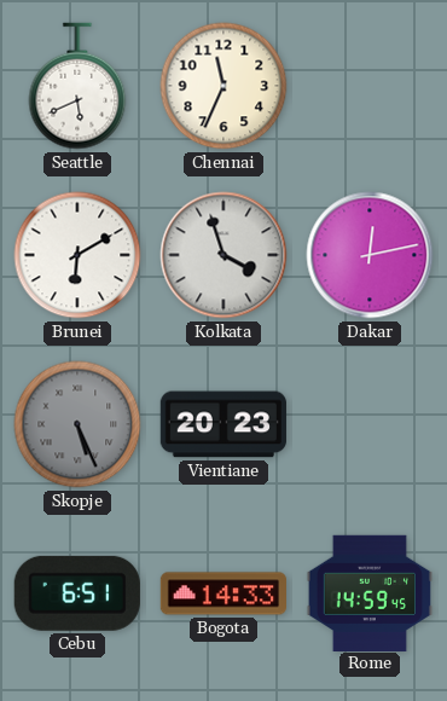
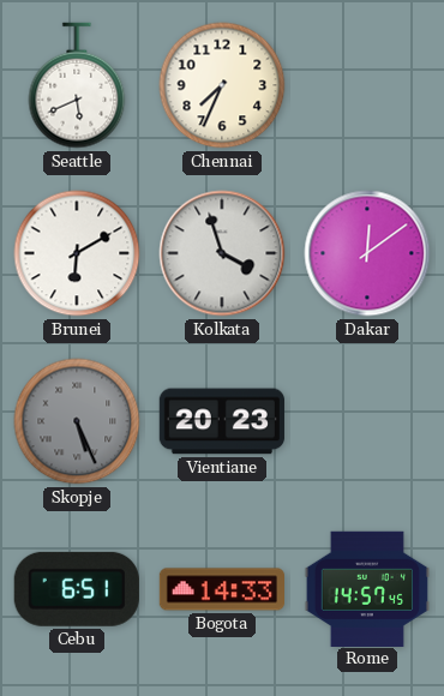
Chennai: 11:34 -> 7:34 (222, 85)
Dakar: 12:13 -> 12:09 (367, 253)
Rome: 14:59 -> 14:57 (367, 588)
